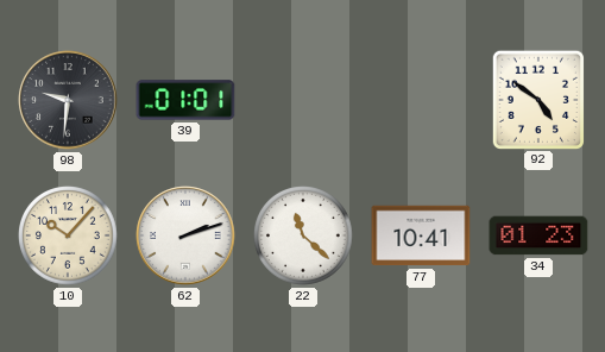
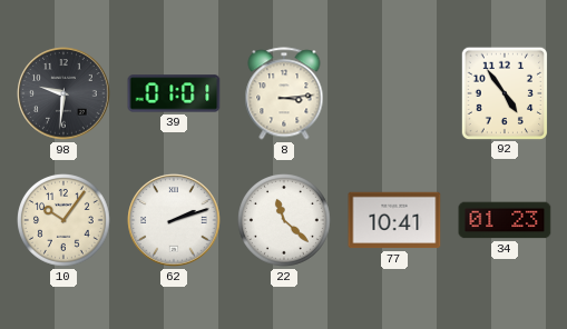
8: none -> 3:14 (284, 93)
92: 4:51 -> 4:54 (504, 92)
10: 10:07 -> 10:06 (65, 221)
